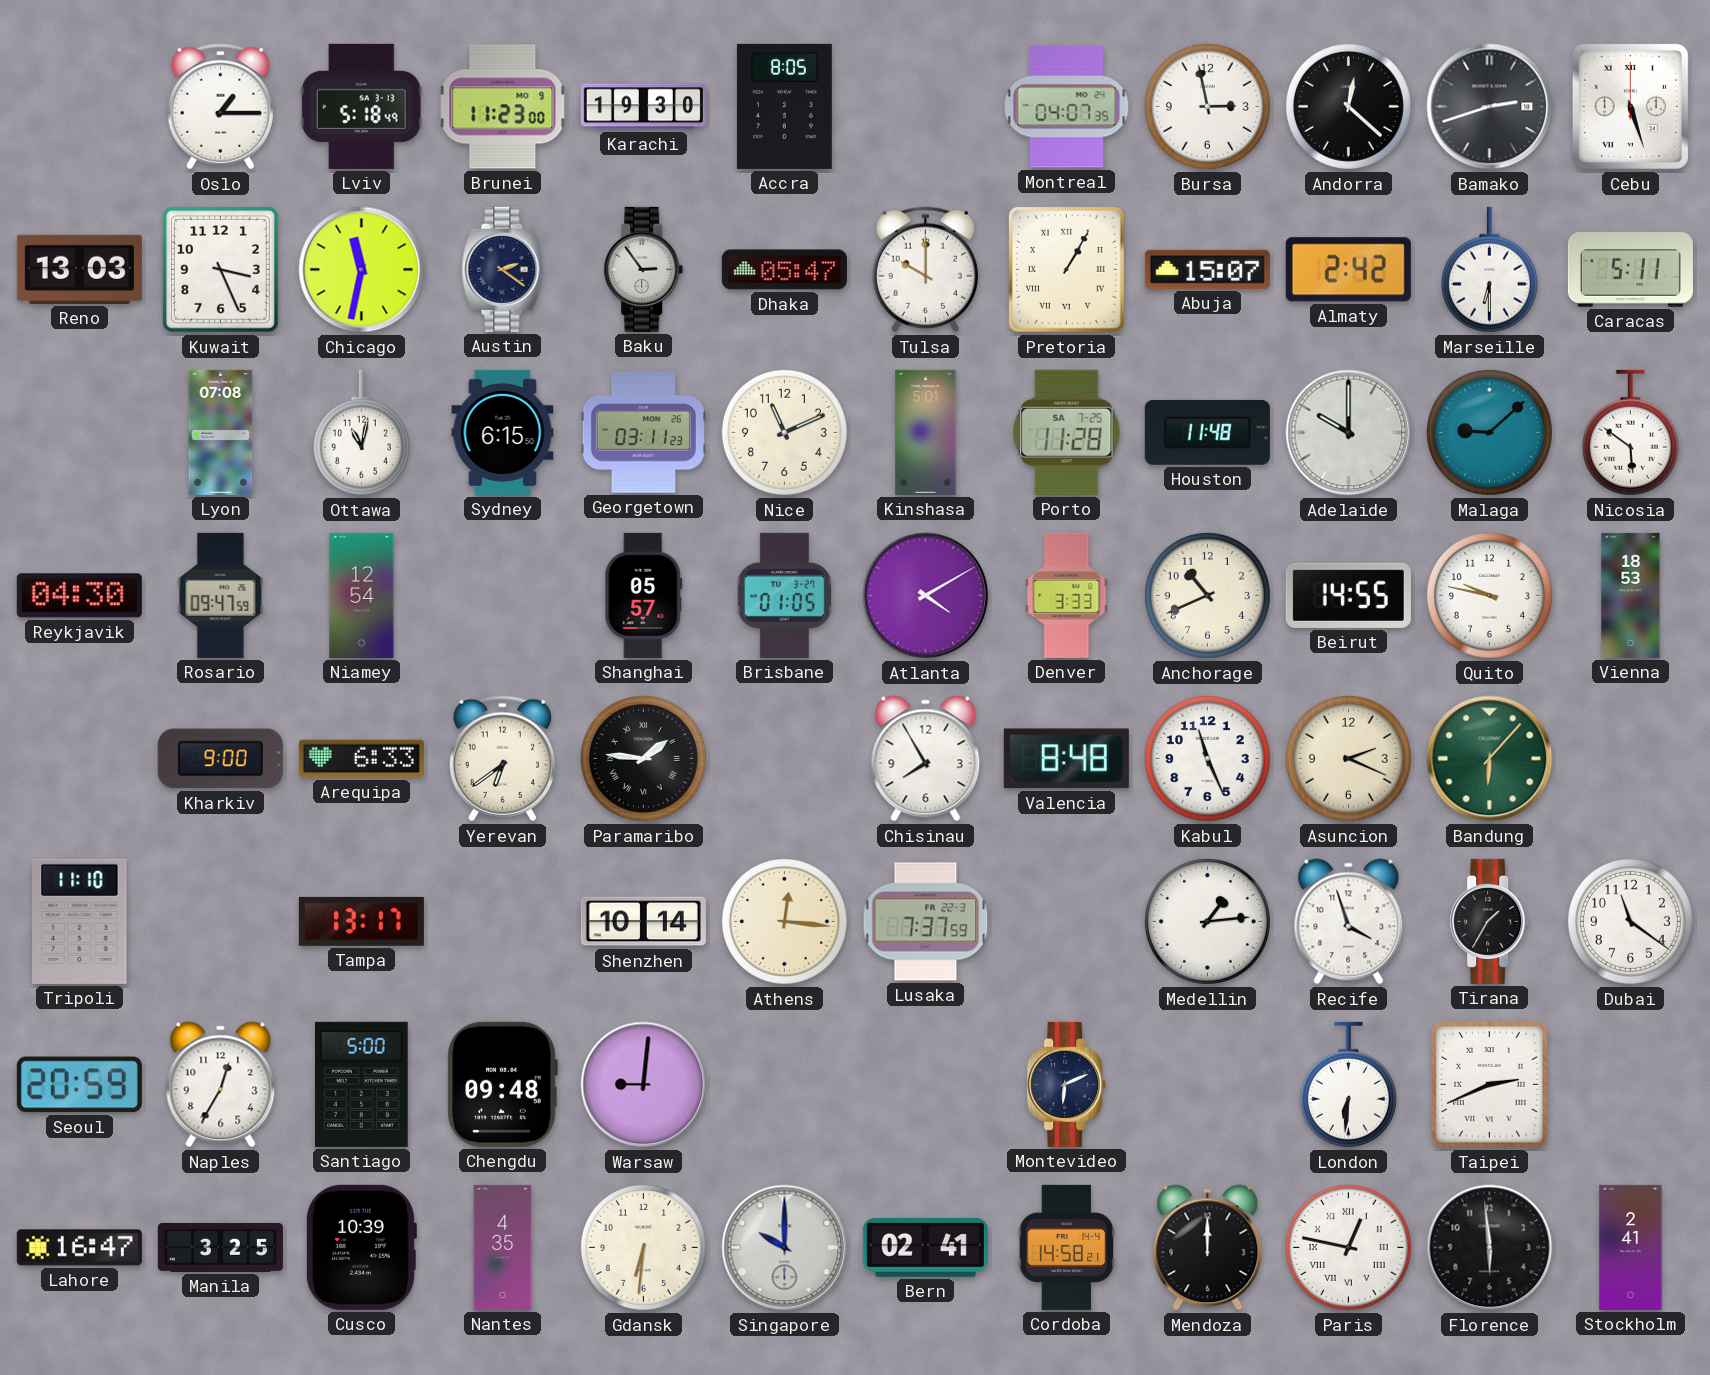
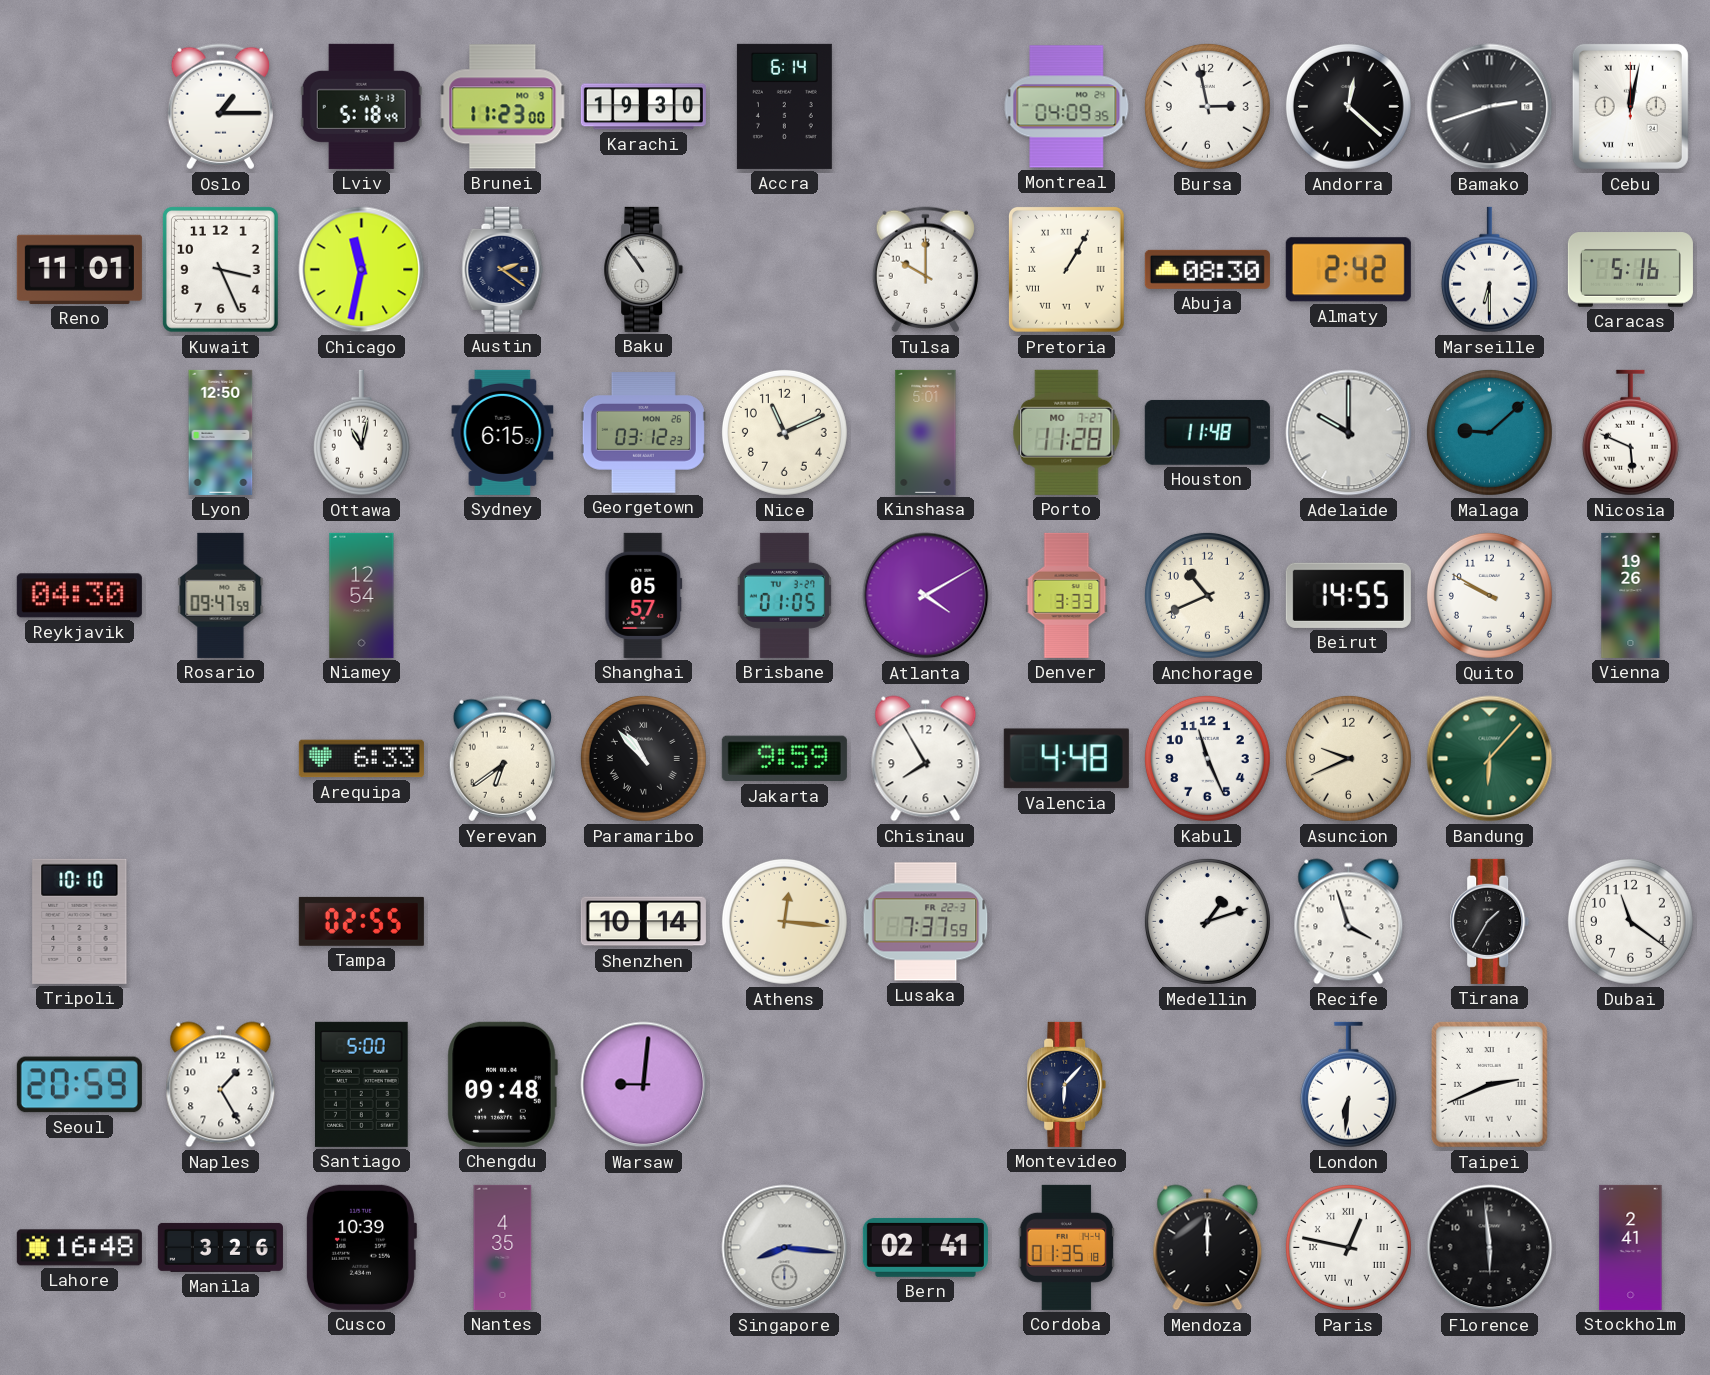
Accra: 8:05 -> 6:14 (784, 106)
Montreal: 04:07 -> 04:09 (1067, 107)
Cebu: 5:27 -> 12:02 (1630, 106)
Reno: 13:03 -> 11:01 (79, 269)
Baku: 2:54 -> 10:54 (644, 269)
Dhaka: 05:47 -> none (784, 270)
Abuja: 15:07 -> 08:30 (1207, 269)
Caracas: 5:11 -> 5:16 (1630, 270)
Lyon: 07:08 -> 12:50 (221, 432)
Georgetown: 03:11 -> 03:12 (643, 433)
Porto date: SA 7-25 -> MO 7-27 (1067, 432)
Nicosia: 5:51 -> 5:49 (1630, 433)
Quito: 9:47 -> 9:50 (1489, 595)
Vienna: 18:53 -> 19:26 (1631, 595)
Kharkiv: 9:00 -> none (220, 759)
Paramaribo: 1:46 -> 10:53 (643, 758)
Jakarta: none -> 9:59 (784, 759)
Valencia: 8:48 -> 4:48 (1066, 759)
Asuncion: 2:19 -> 9:41 (1348, 758)
Tripoli: 11:10 -> 10:10 (80, 921)
Tampa: 13:17 -> 02:55 (361, 921)
Medellin: 1:14 -> 1:12 (1207, 921)
Naples: 12:35 -> 1:25 (221, 1085)
Montevideo: 6:11 -> 6:07 (1067, 1084)
Lahore: 16:47 -> 16:48 (79, 1248)
Manila: 3:25 -> 3:26 (220, 1247)
Gdansk: 6:31 -> none (643, 1247)
Singapore: 10:00 -> 8:16 (785, 1248)
Cordoba: 14:58 -> 01:35 (1067, 1247)
